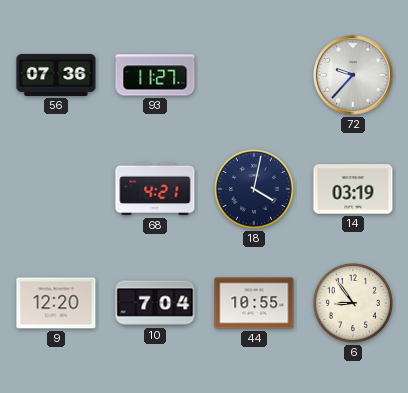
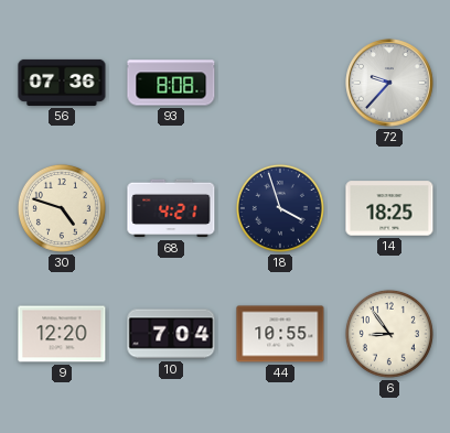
93: 11:27 -> 8:08 (171, 83)
30: none -> 4:48 (62, 208)
18: 4:02 -> 3:57 (280, 208)
14: 03:19 -> 18:25 (389, 208)
